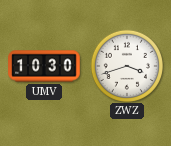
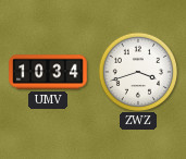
UMV: 10:30 -> 10:34 (48, 72)
